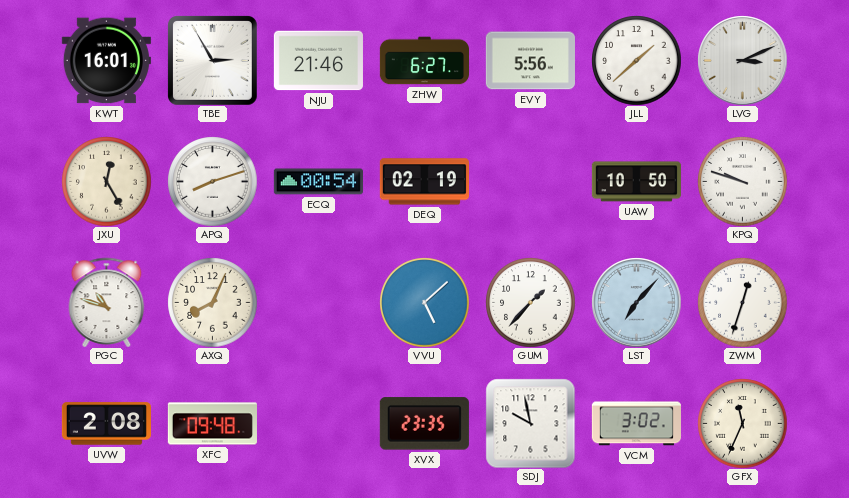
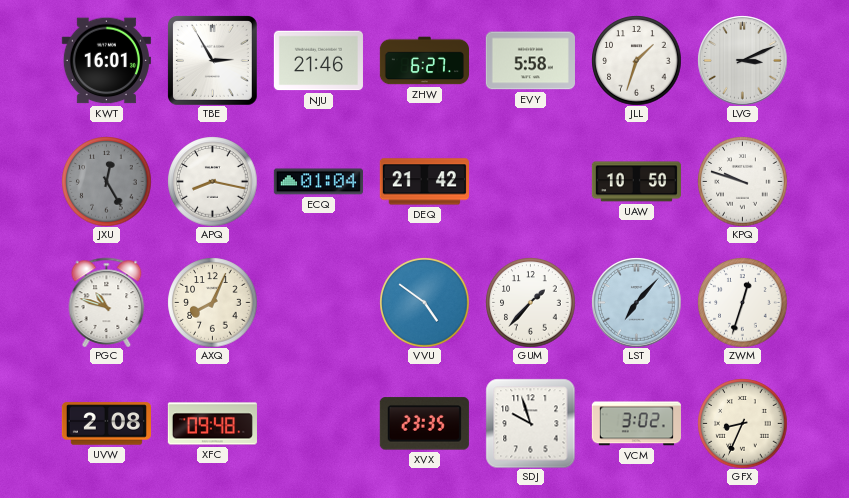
EVY: 5:56 -> 5:58 (530, 61)
JLL: 1:38 -> 1:33 (636, 60)
JXU dial: cream -> grey (106, 181)
APQ: 8:12 -> 8:17 (212, 181)
ECQ: 00:54 -> 01:04 (318, 182)
DEQ: 02:19 -> 21:42 (424, 182)
VVU: 5:08 -> 4:51 (424, 302)
SDJ: 9:58 -> 9:57 (530, 423)
GFX: 11:34 -> 8:34 (742, 423)
